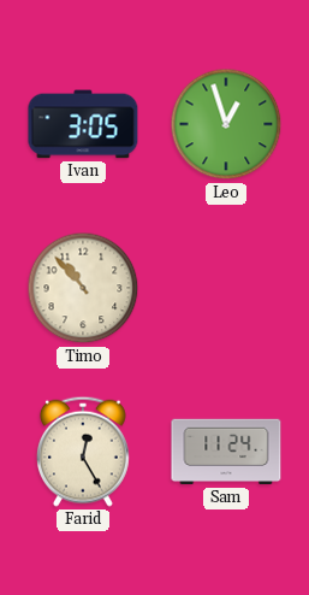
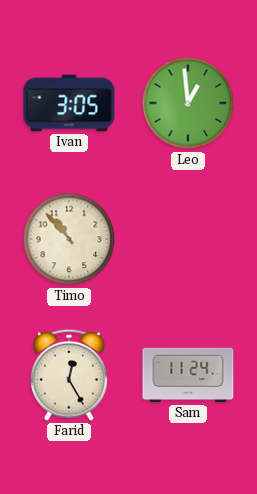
Leo: 12:57 -> 12:59 (188, 103)
